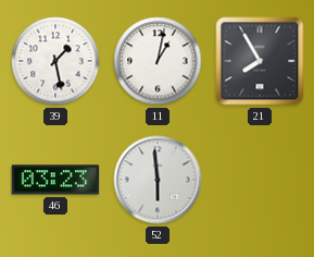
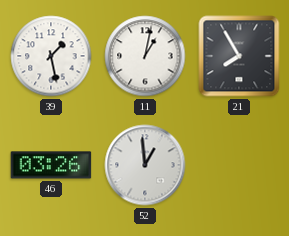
46: 03:23 -> 03:26 (51, 165)
52: 5:59 -> 12:59 (145, 165)
